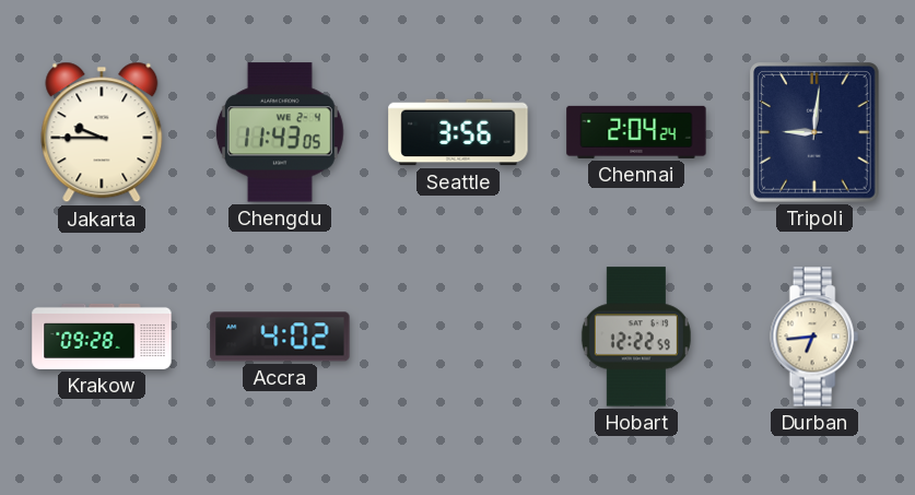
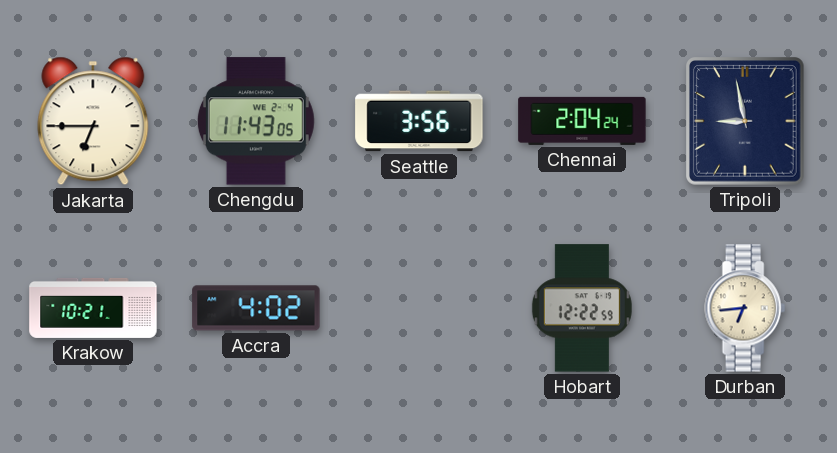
Jakarta: 9:45 -> 6:45 (93, 121)
Tripoli: 9:01 -> 8:58 (746, 122)
Krakow: 09:28 -> 10:21 (93, 308)
